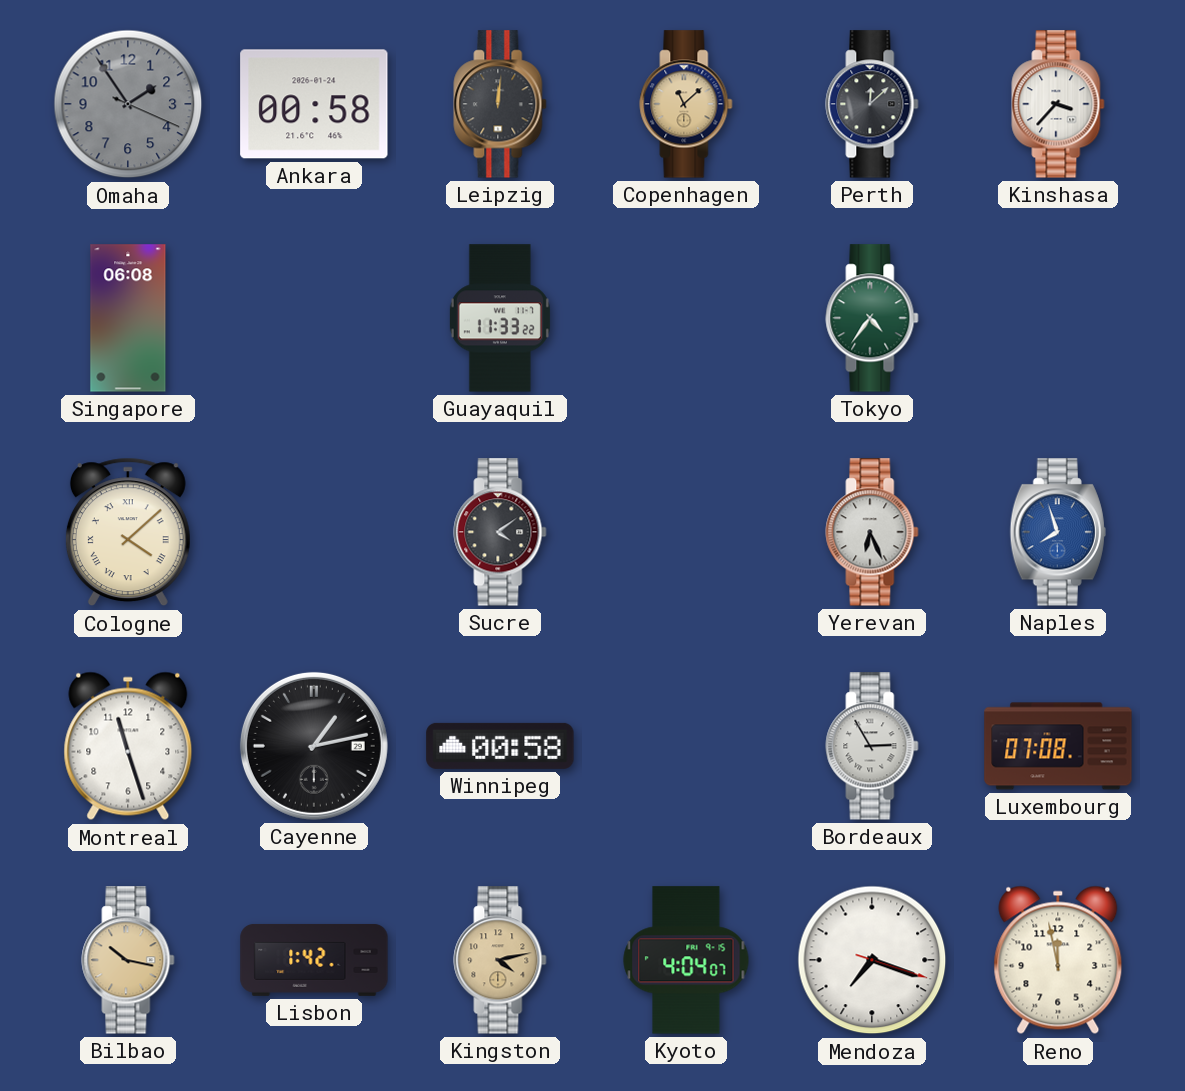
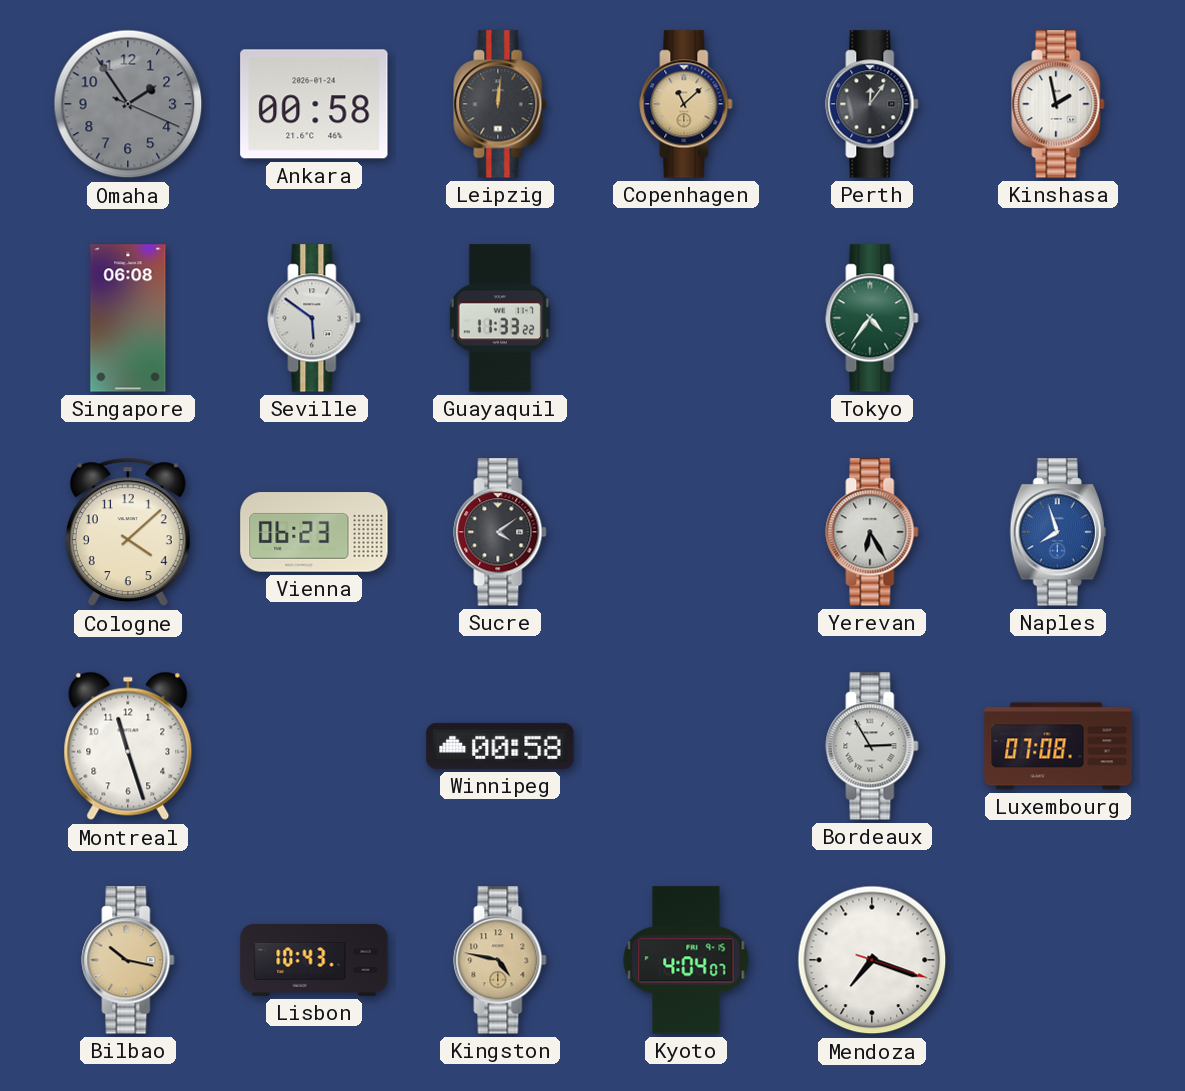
Perth: 12:08 -> 12:06 (872, 104)
Kinshasa: 3:37 -> 1:58 (1058, 104)
Seville: none -> 5:51 (314, 318)
Cologne numerals: Roman -> Arabic (128, 532)
Vienna: none -> 06:23 (314, 532)
Yerevan: 6:26 -> 6:25 (872, 532)
Cayenne: 1:13 -> none (314, 746)
Lisbon: 1:42 -> 10:43 (314, 960)
Kingston: 4:13 -> 4:47 (500, 960)
Reno: 11:58 -> none (1058, 960)
